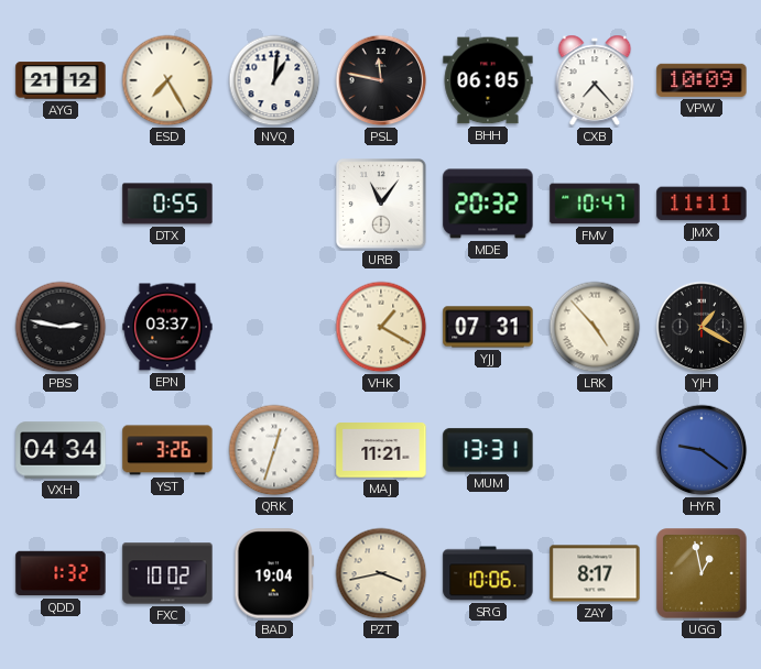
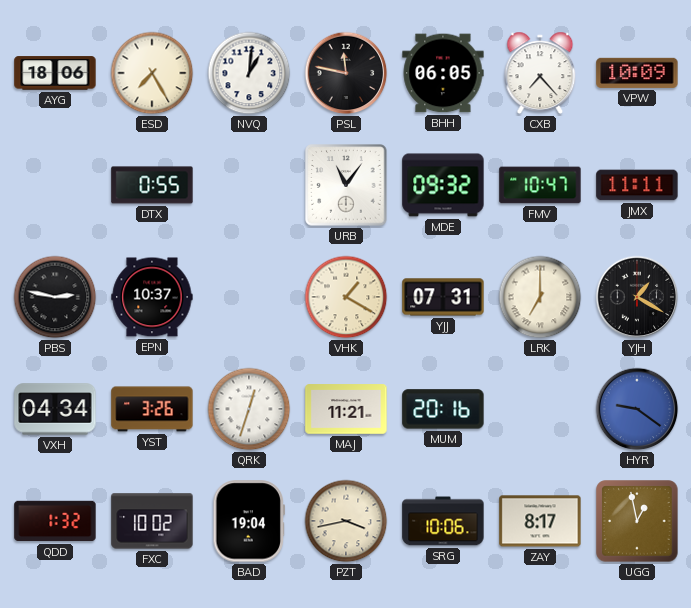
AYG: 21:12 -> 18:06 (55, 73)
MDE: 20:32 -> 09:32 (443, 185)
EPN: 03:37 -> 10:37 (152, 297)
LRK: 4:53 -> 7:00 (540, 297)
MUM: 13:31 -> 20:16 (443, 409)
